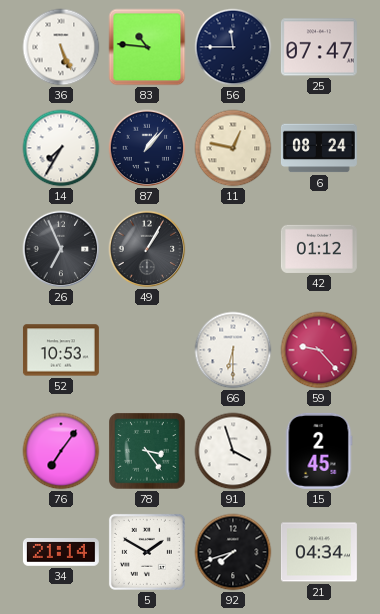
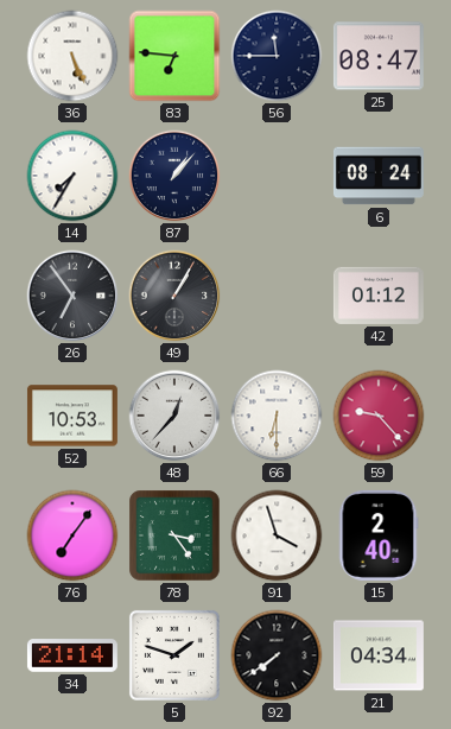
83: 10:46 -> 6:46 (174, 56)
25: 07:47 -> 08:47 (379, 56)
11: 12:47 -> none (233, 148)
26: 6:56 -> 6:54 (72, 296)
48: none -> 12:37 (174, 416)
15: 2:45 -> 2:40 (379, 535)
5: 1:50 -> 1:48 (174, 655)
92: 7:42 -> 7:39 (277, 655)
